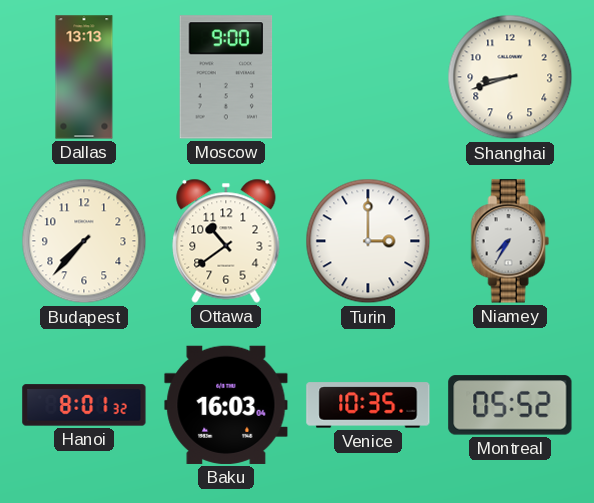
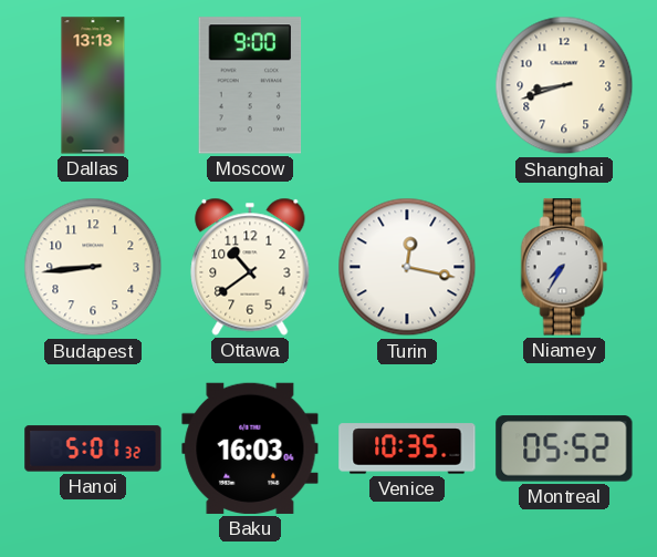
Budapest: 7:37 -> 8:44 (93, 267)
Turin: 3:00 -> 12:17 (407, 267)
Hanoi: 8:01 -> 5:01 (93, 448)
